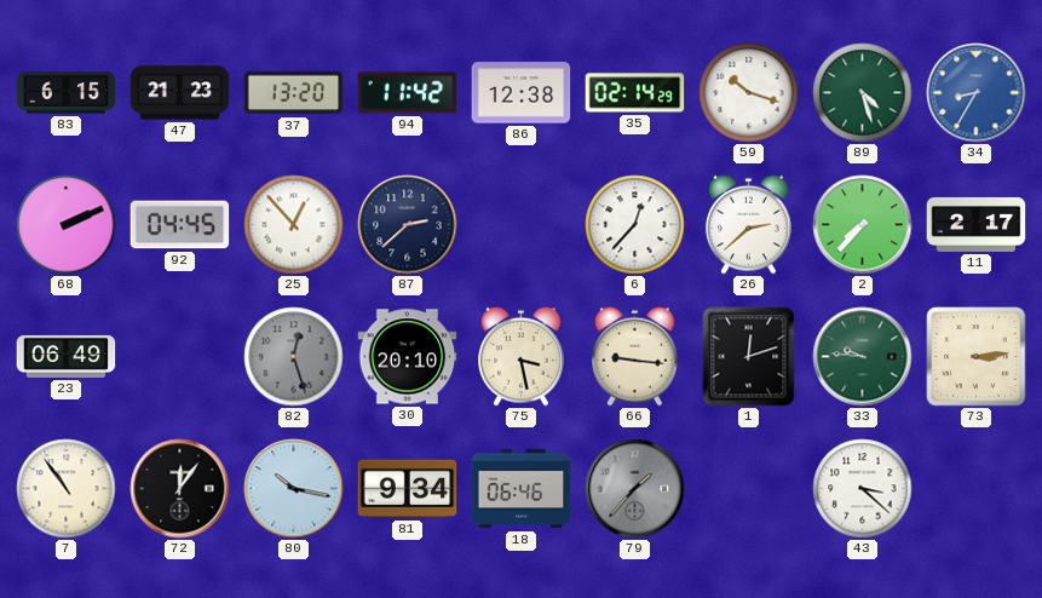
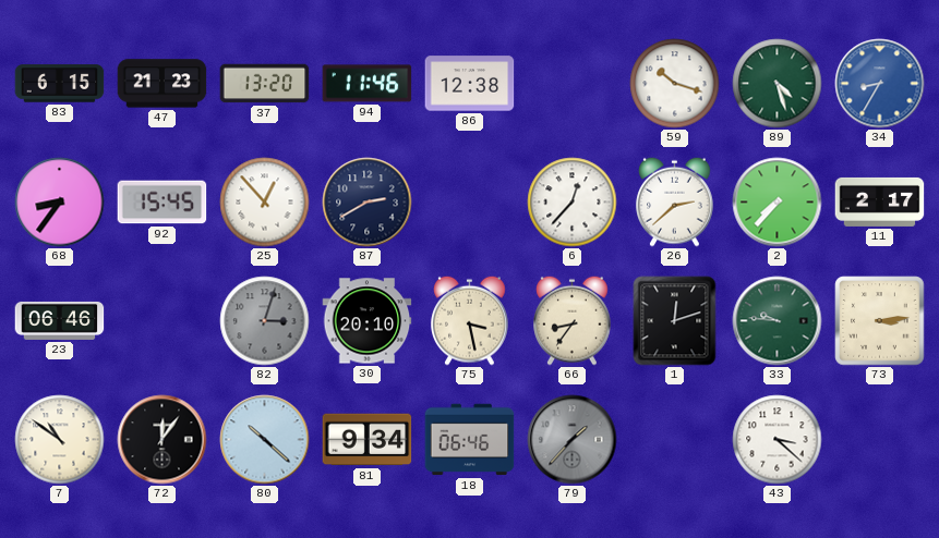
94: 11:42 -> 11:46 (368, 84)
35: 02:14 -> none (635, 93)
68: 2:11 -> 8:36 (60, 203)
92: 04:45 -> 15:45 (162, 203)
87: 2:38 -> 2:40 (368, 203)
23: 06:49 -> 06:46 (60, 320)
82: 12:27 -> 3:03 (265, 321)
66: 9:16 -> 8:36 (573, 320)
7: 10:54 -> 10:51 (60, 440)
80: 10:17 -> 10:22 (265, 440)
